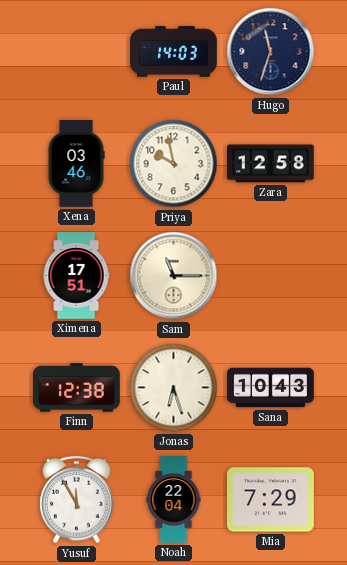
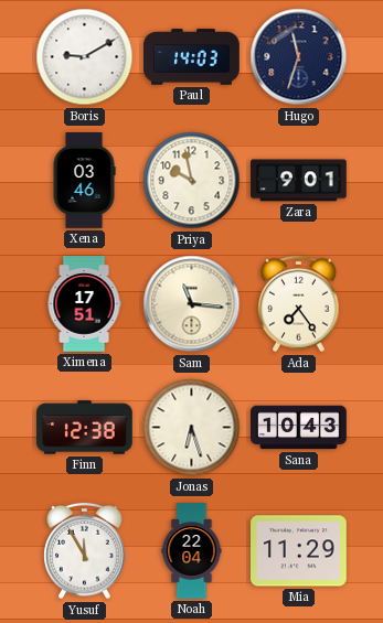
Boris: none -> 9:10 (85, 57)
Zara: 12:58 -> 9:01 (299, 181)
Sam: 11:15 -> 11:16 (192, 304)
Ada: none -> 7:24 (299, 304)
Mia: 7:29 -> 11:29 (299, 551)
